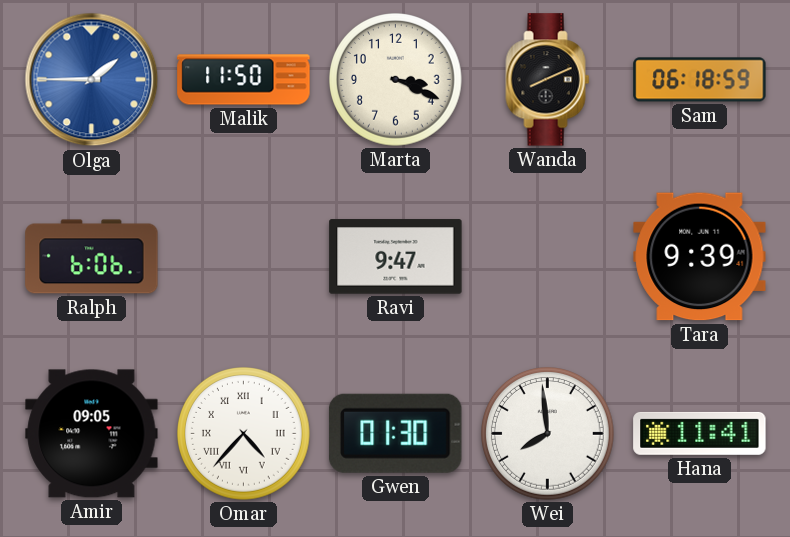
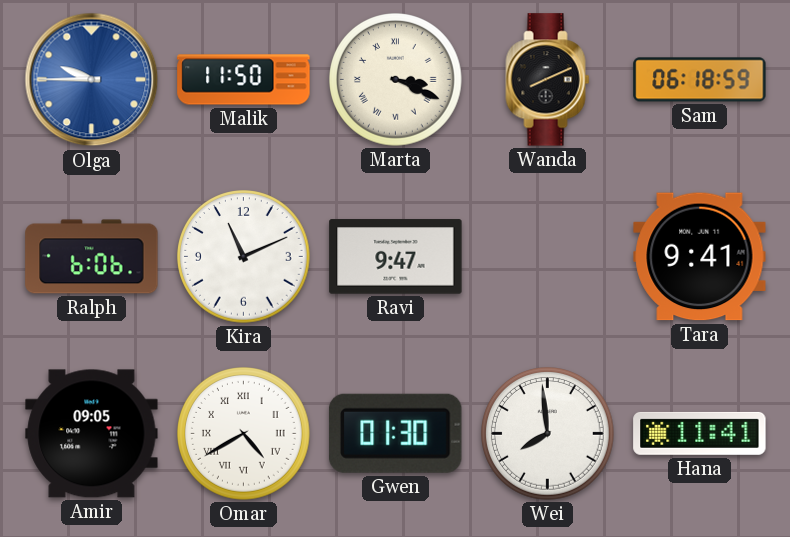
Olga: 1:45 -> 9:45 (92, 80)
Marta numerals: Arabic -> Roman (396, 80)
Kira: none -> 11:11 (244, 257)
Tara: 9:39 -> 9:41 (700, 257)
Omar: 4:37 -> 4:40 (244, 434)
